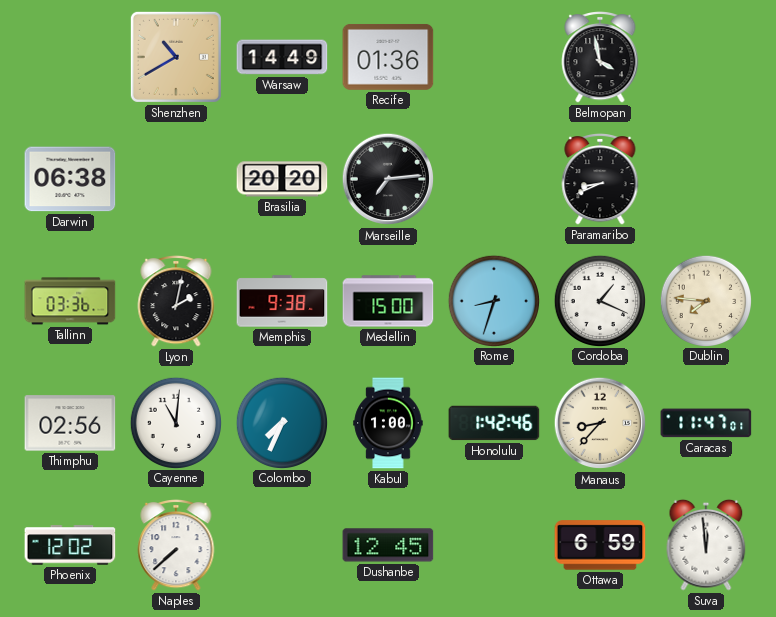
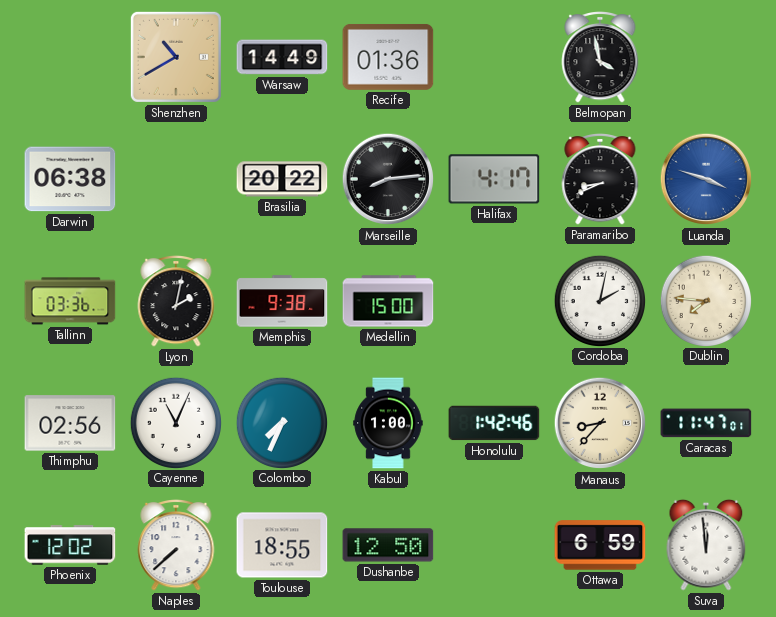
Brasilia: 20:20 -> 20:22 (282, 179)
Marseille: 7:14 -> 8:14 (388, 179)
Halifax: none -> 4:17 (494, 179)
Luanda: none -> 3:48 (706, 179)
Rome: 8:33 -> none (493, 300)
Cordoba: 1:19 -> 2:02 (599, 300)
Cayenne: 11:01 -> 11:04 (175, 422)
Toulouse: none -> 18:55 (282, 545)
Dushanbe: 12:45 -> 12:50 (388, 545)
